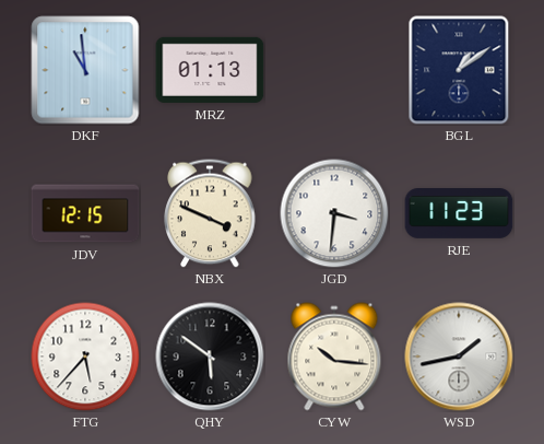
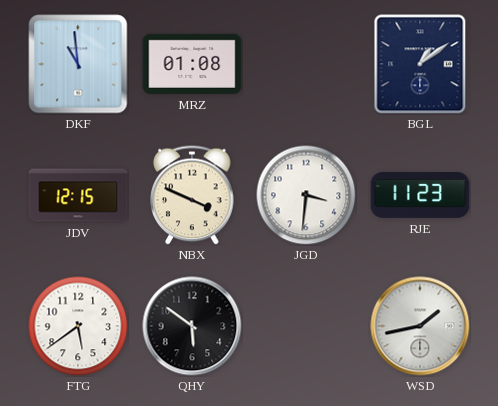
MRZ: 01:13 -> 01:08 (192, 64)
FTG: 5:37 -> 5:39 (78, 326)
CYW: 10:16 -> none (334, 357)
